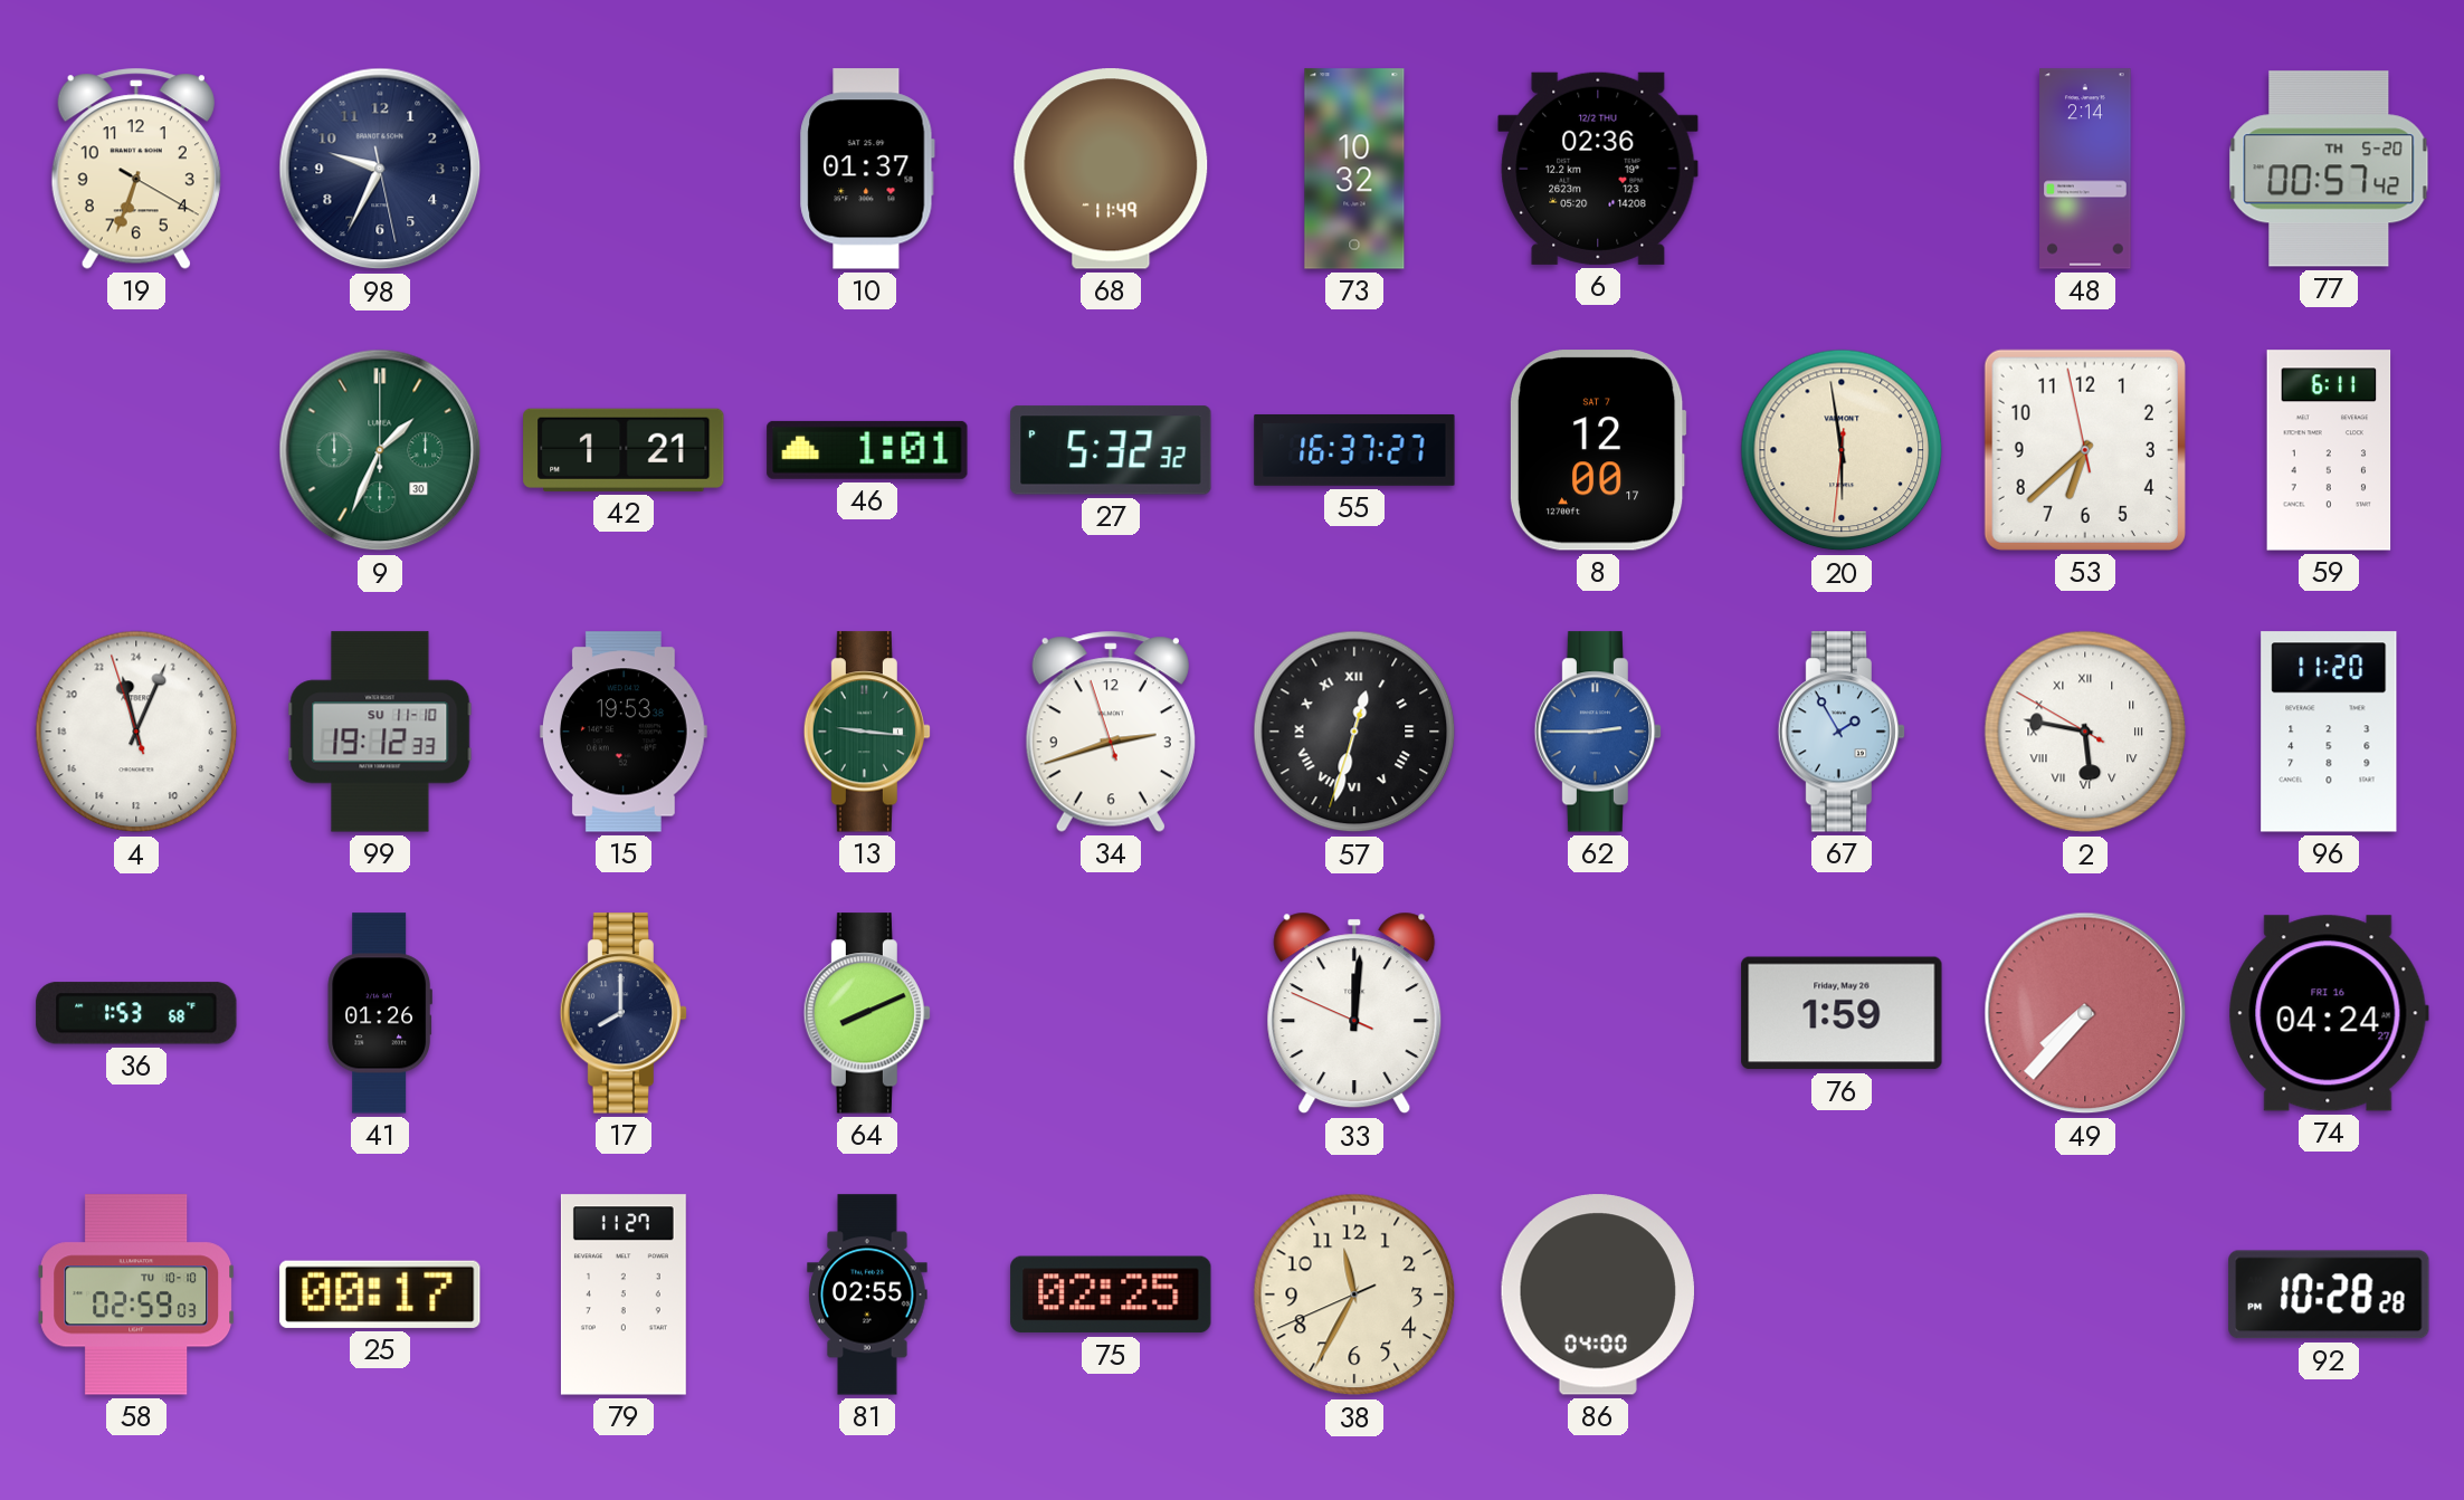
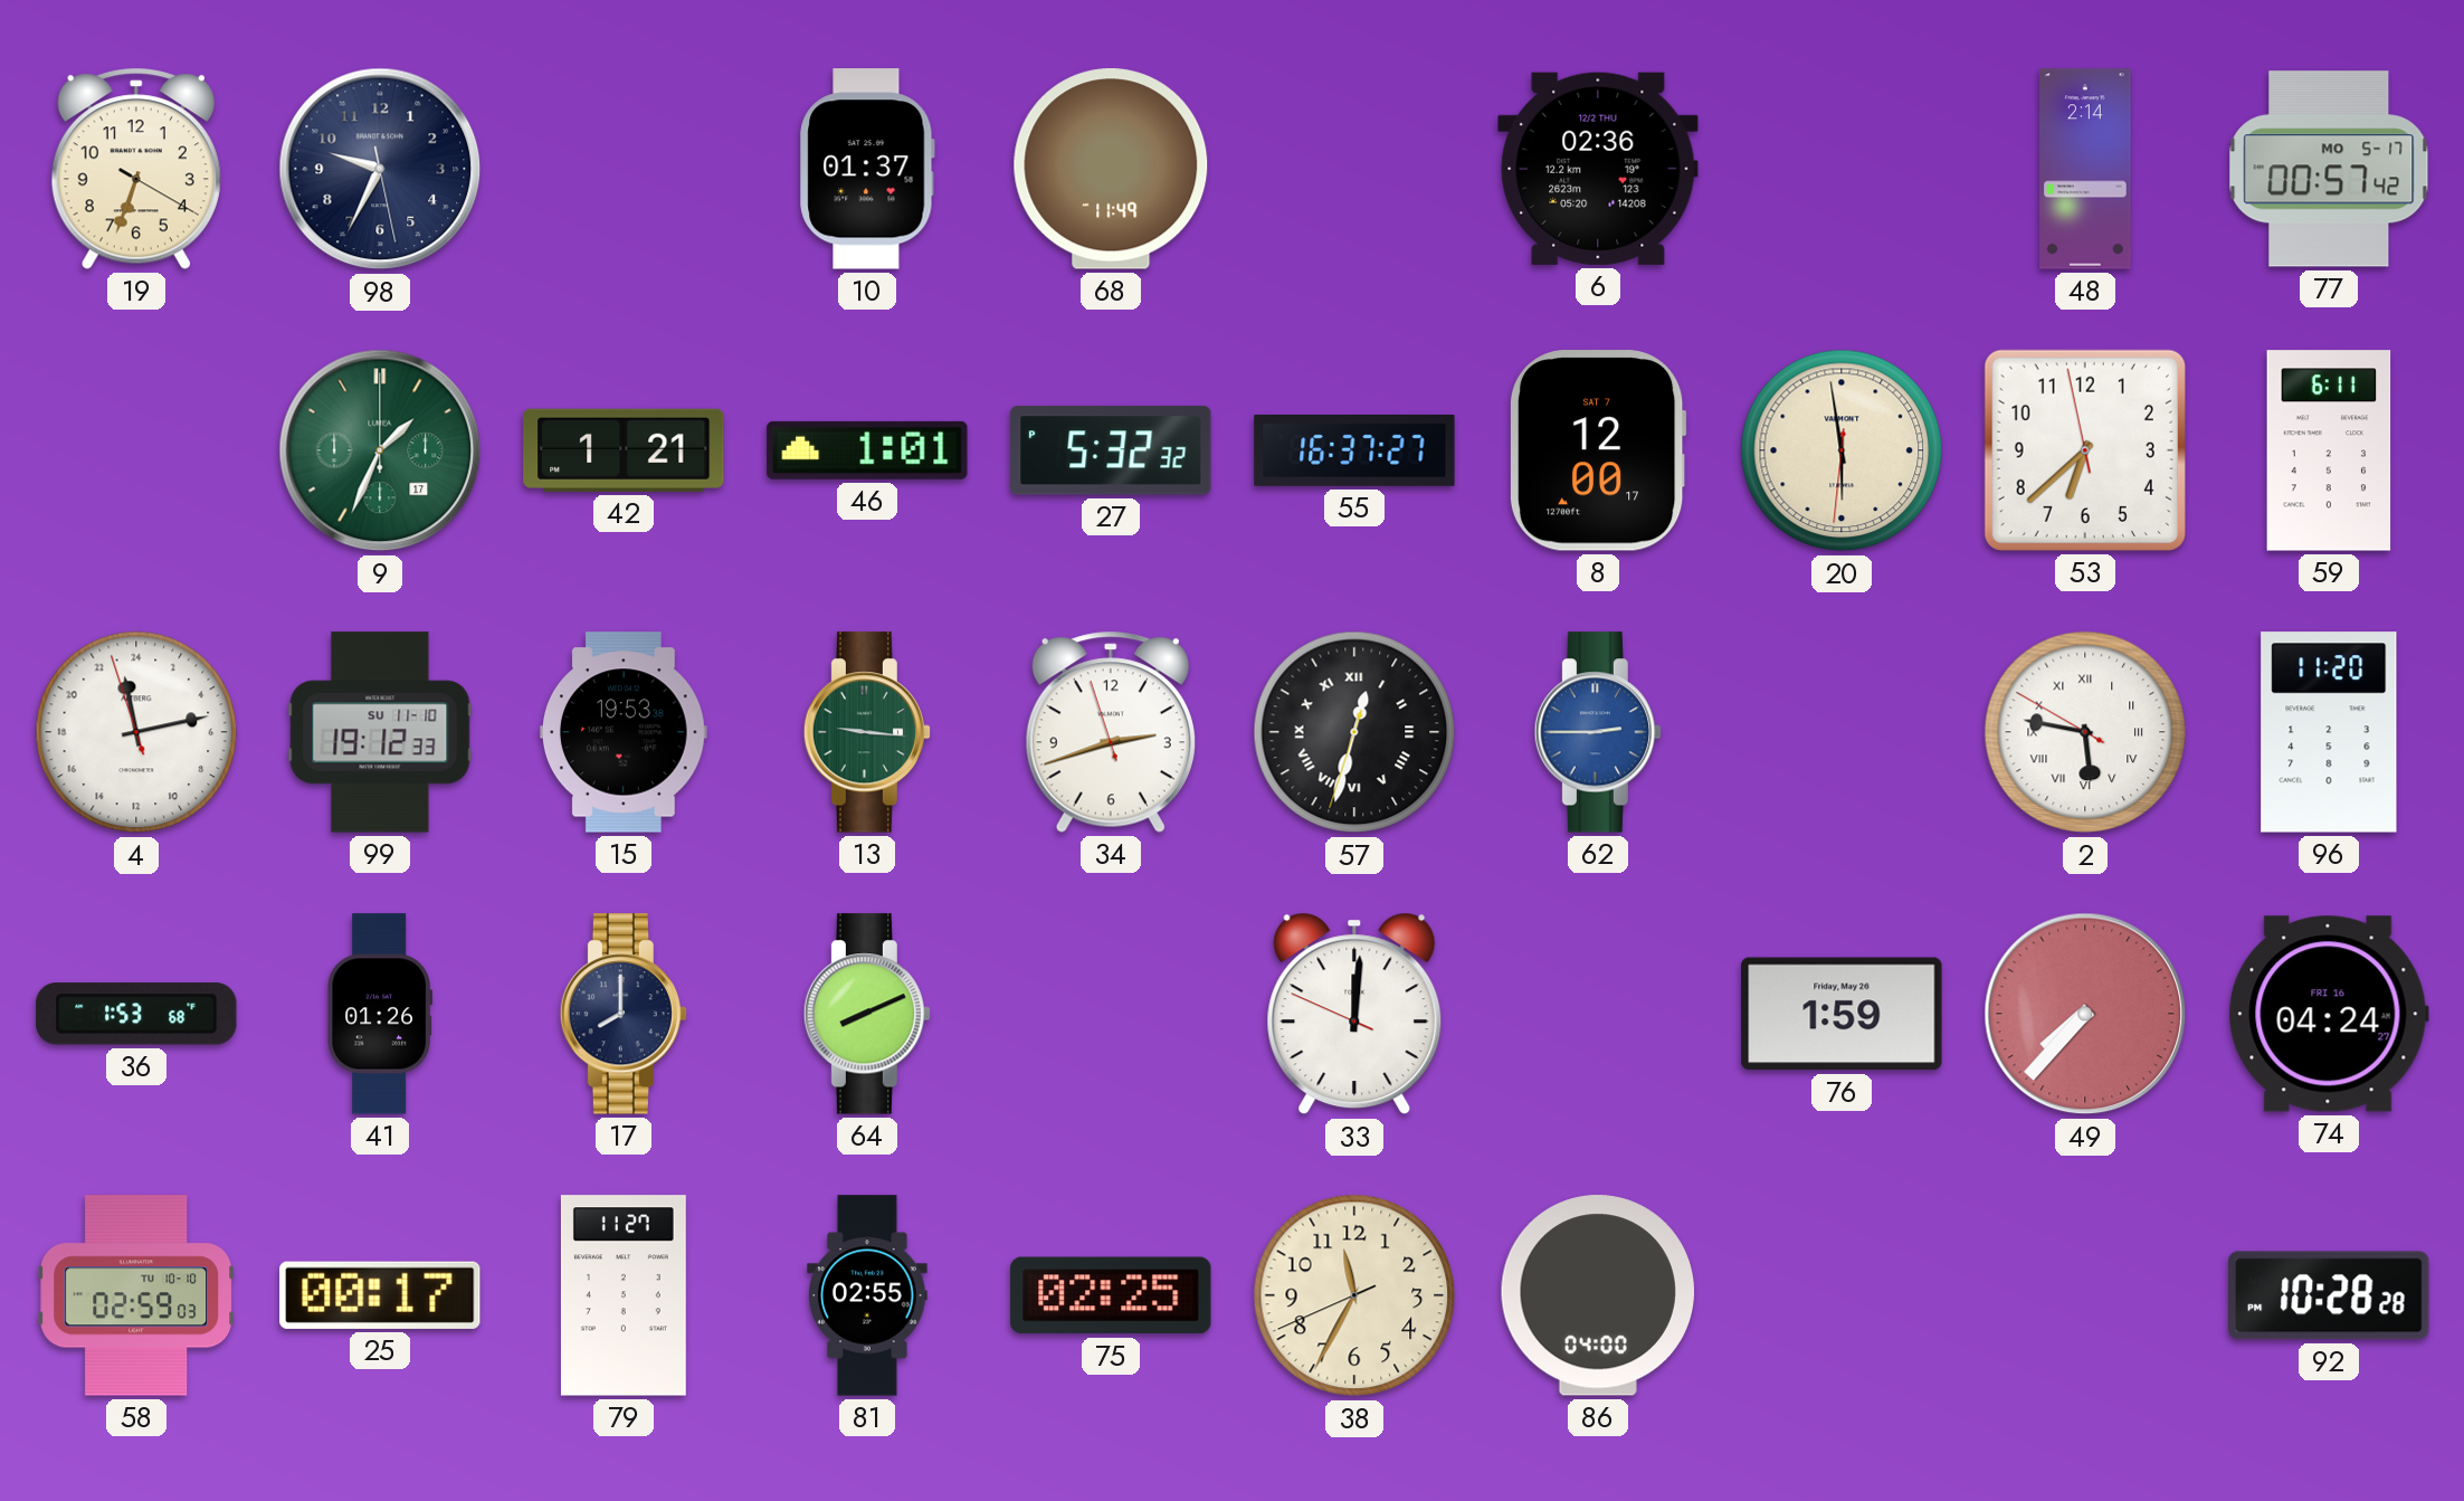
73: 10:32 -> none (1354, 169)
77 date: TH 5-20 -> MO 5-17 (2329, 169)
9 date: 30 -> 17 (380, 450)
4: 23:03 -> 23:12 (136, 732)
67: 1:55 -> none (1840, 732)
